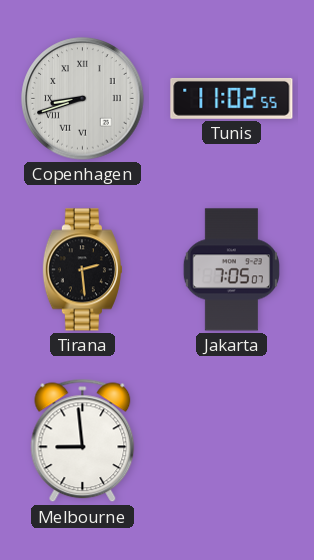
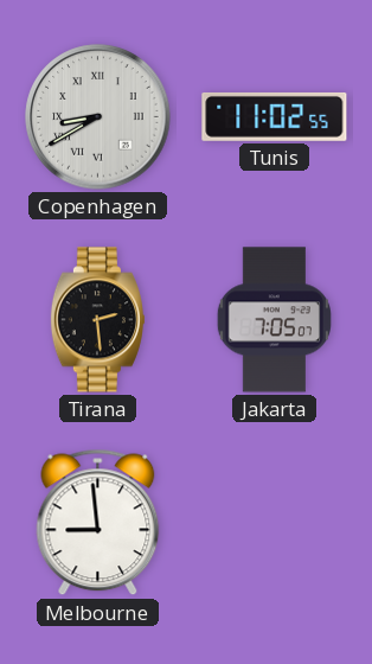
Copenhagen: 8:42 -> 8:40 (98, 117)
